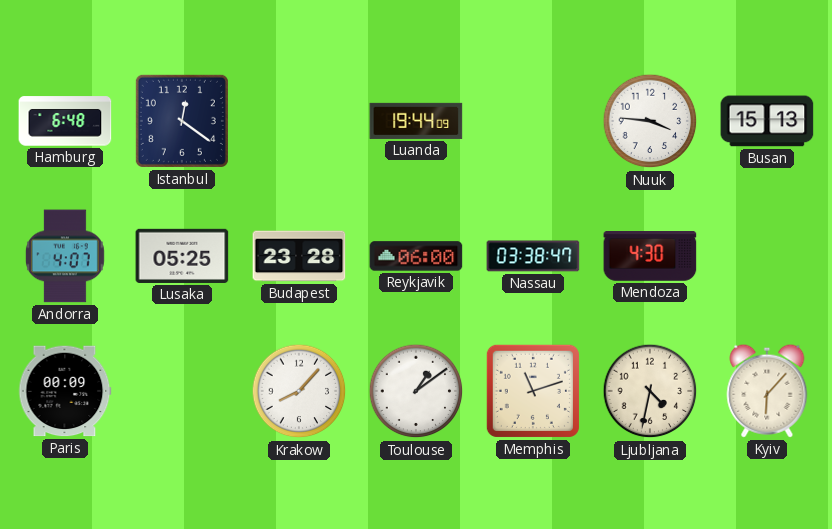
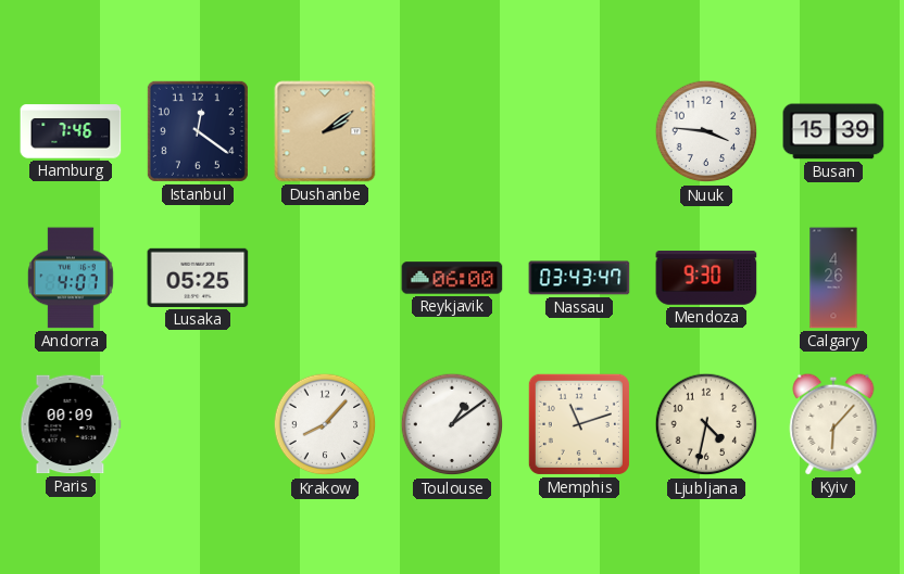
Hamburg: 6:48 -> 7:46 (71, 131)
Dushanbe: none -> 2:09 (325, 131)
Luanda: 19:44 -> none (416, 121)
Busan: 15:13 -> 15:39 (833, 131)
Budapest: 23:28 -> none (299, 256)
Nassau: 03:38 -> 03:43 (579, 278)
Mendoza: 4:30 -> 9:30 (706, 278)
Calgary: none -> 4:26 (833, 278)
